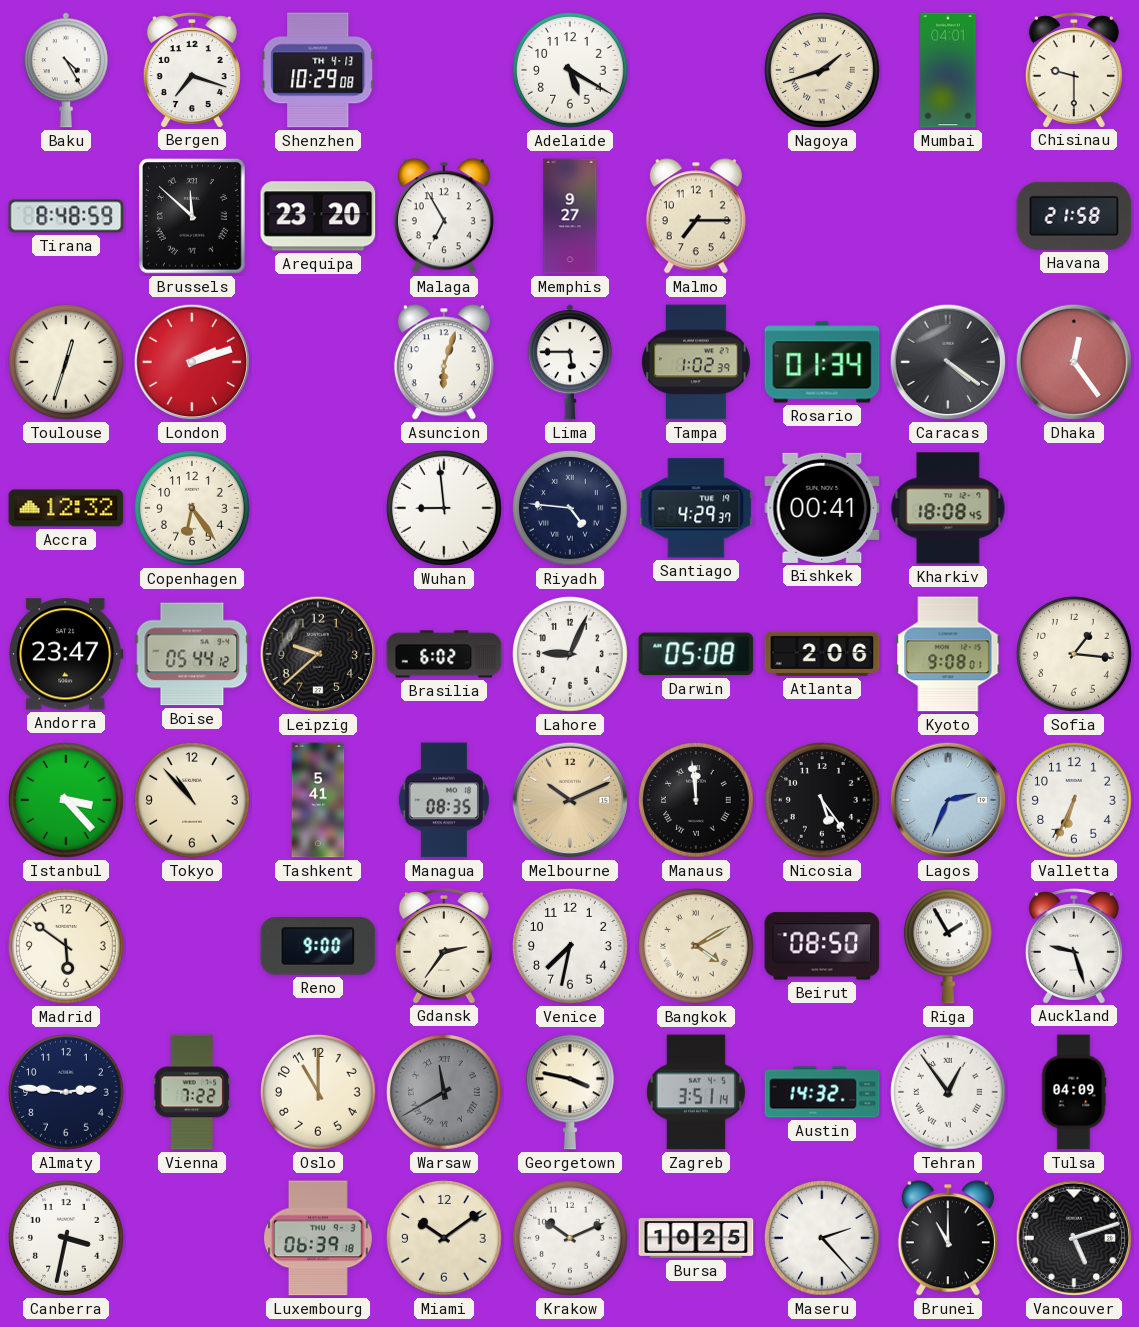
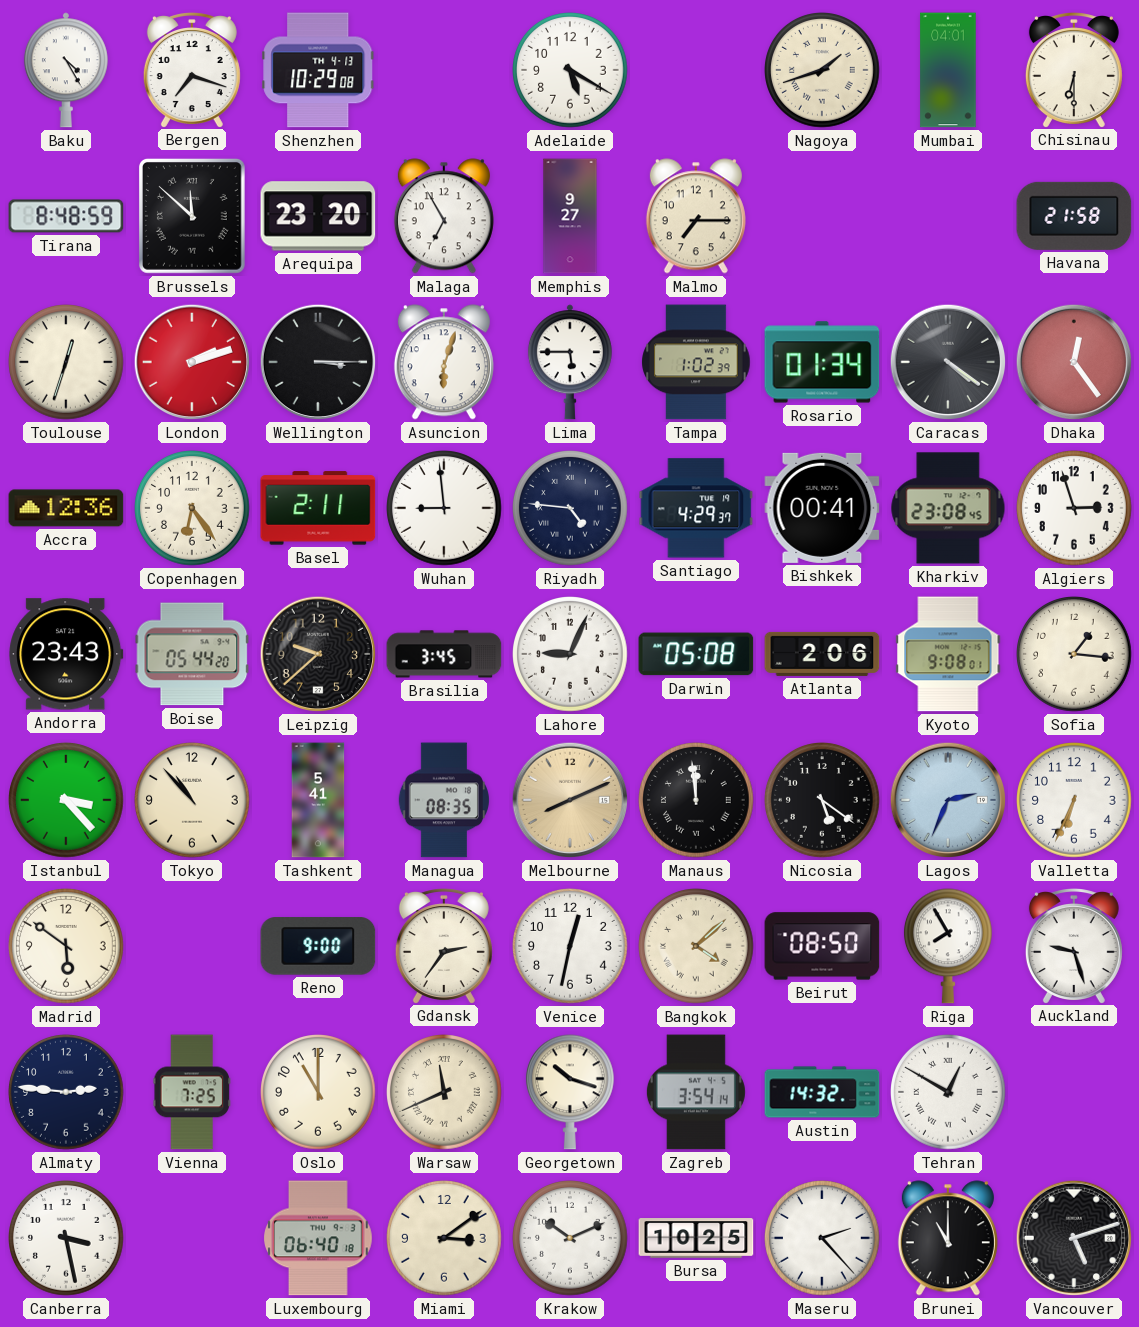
Chisinau: 9:30 -> 6:30 (1074, 70)
Wellington: none -> 3:15 (318, 362)
Accra: 12:32 -> 12:36 (66, 508)
Basel: none -> 2:11 (318, 508)
Kharkiv: 18:08 -> 23:08 (948, 508)
Algiers: none -> 2:57 (1075, 509)
Andorra: 23:47 -> 23:43 (66, 654)
Boise: 05:44:12 -> 05:44:20 (192, 654)
Brasilia: 6:02 -> 3:45 (444, 654)
Melbourne: 10:11 -> 8:11 (570, 800)
Nicosia: 5:24 -> 5:21 (823, 801)
Venice: 7:32 -> 12:32 (571, 947)
Bangkok: 4:10 -> 4:08 (697, 947)
Riga: 1:55 -> 7:55 (948, 946)
Vienna: 7:22 -> 7:25 (191, 1092)
Warsaw: 11:40 -> 11:41 (445, 1093)
Warsaw dial: grey -> cream (445, 1093)
Georgetown: 3:47 -> 10:18 (570, 1092)
Zagreb: 3:51 -> 3:54 (696, 1092)
Tehran: 12:54 -> 12:50 (949, 1093)
Tulsa: 04:09 -> none (1074, 1092)
Canberra: 3:32 -> 3:28 (67, 1239)
Luxembourg: 06:39 -> 06:40 (319, 1238)
Miami: 10:09 -> 3:09 (445, 1239)
